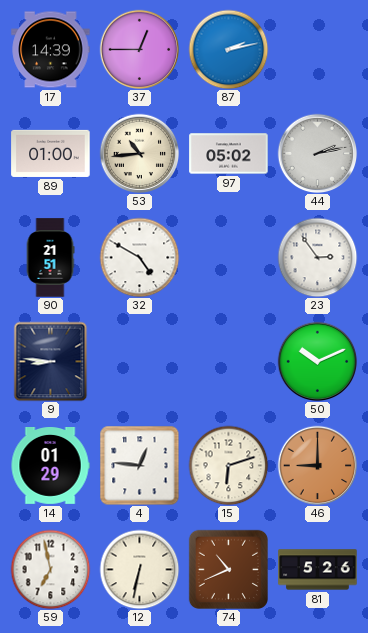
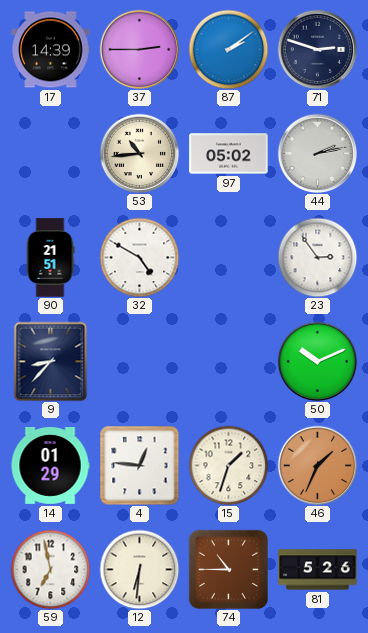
37: 12:45 -> 2:45 (139, 49)
87: 2:13 -> 2:09 (228, 49)
71: none -> 2:48 (317, 49)
89: 01:00 -> none (51, 153)
9: 8:46 -> 8:37 (51, 361)
15: 6:12 -> 1:33 (228, 465)
46: 9:00 -> 1:34 (317, 465)
12: 6:32 -> 6:31 (139, 569)
74: 10:41 -> 10:45 (228, 569)
